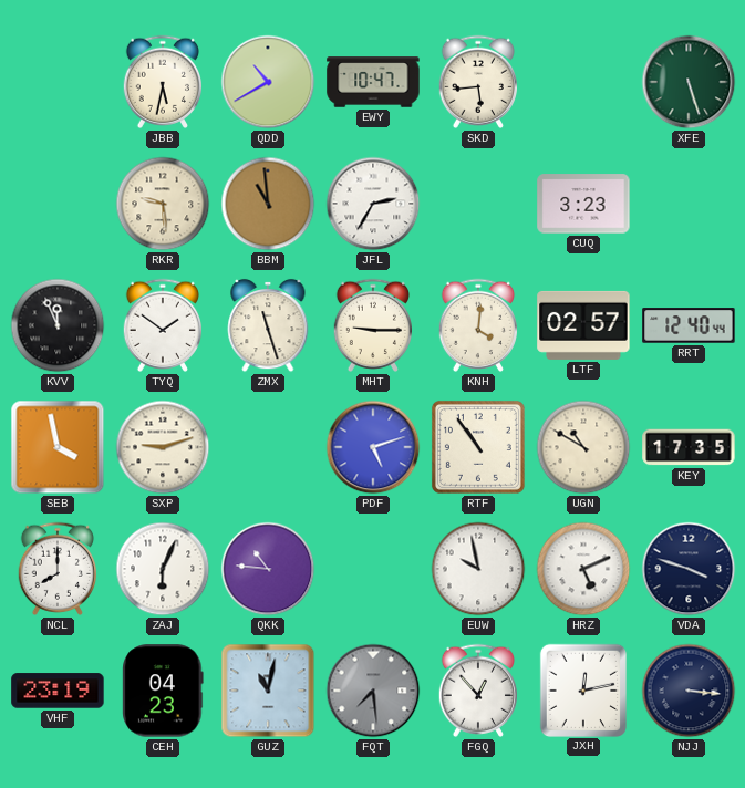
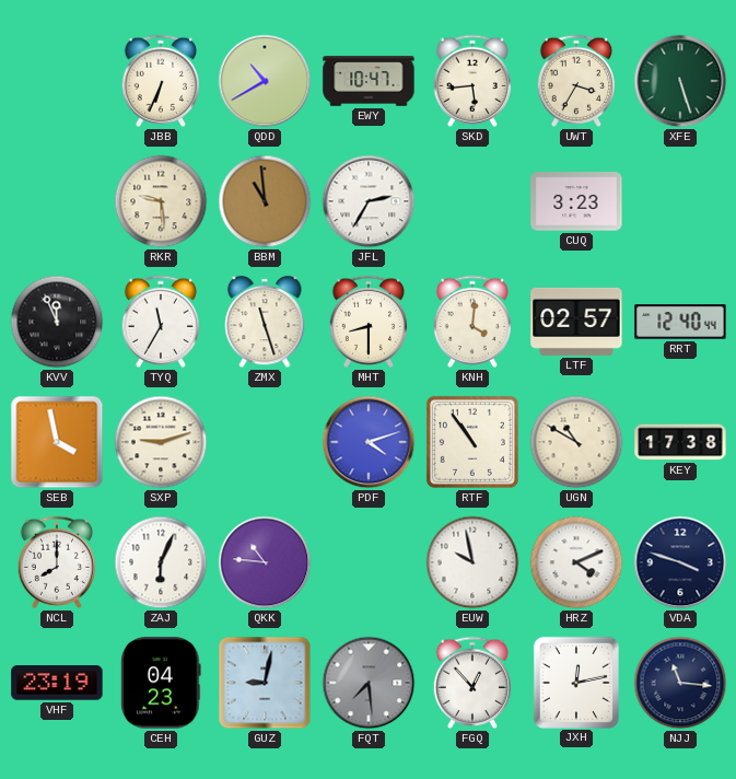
JBB: 5:32 -> 6:34 (160, 81)
UWT: none -> 3:35 (575, 81)
TYQ: 1:51 -> 11:35 (160, 322)
MHT: 9:15 -> 8:30 (367, 322)
PDF: 5:12 -> 4:12 (369, 442)
KEY: 17:35 -> 17:38 (680, 442)
HRZ: 5:11 -> 4:11 (576, 562)
GUZ: 11:02 -> 9:02 (265, 683)
NJJ: 3:16 -> 11:16 (680, 683)
